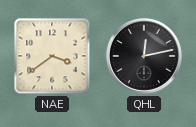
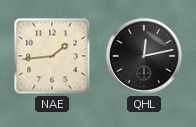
NAE: 3:39 -> 1:44 (52, 56)
